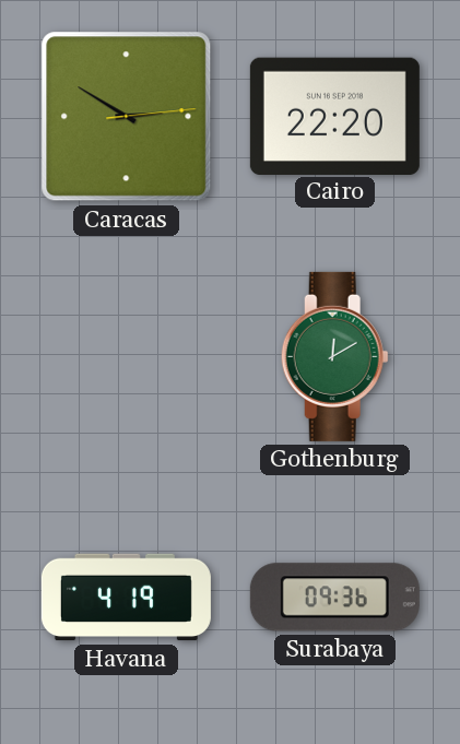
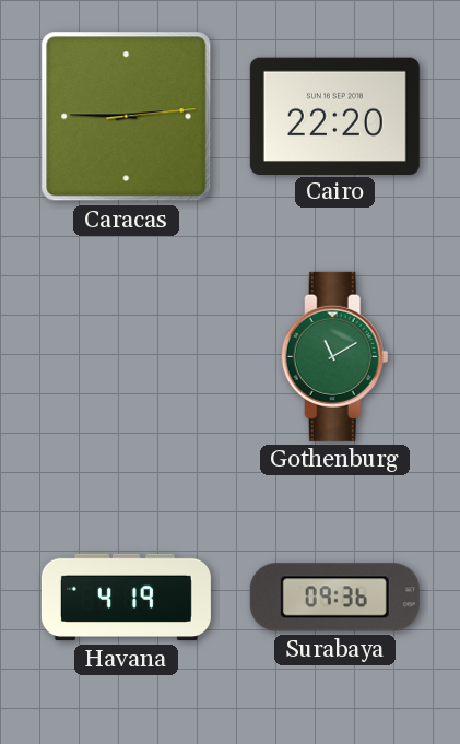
Caracas: 2:50 -> 2:45 (127, 117)
Gothenburg: 12:10 -> 11:10 (334, 356)
